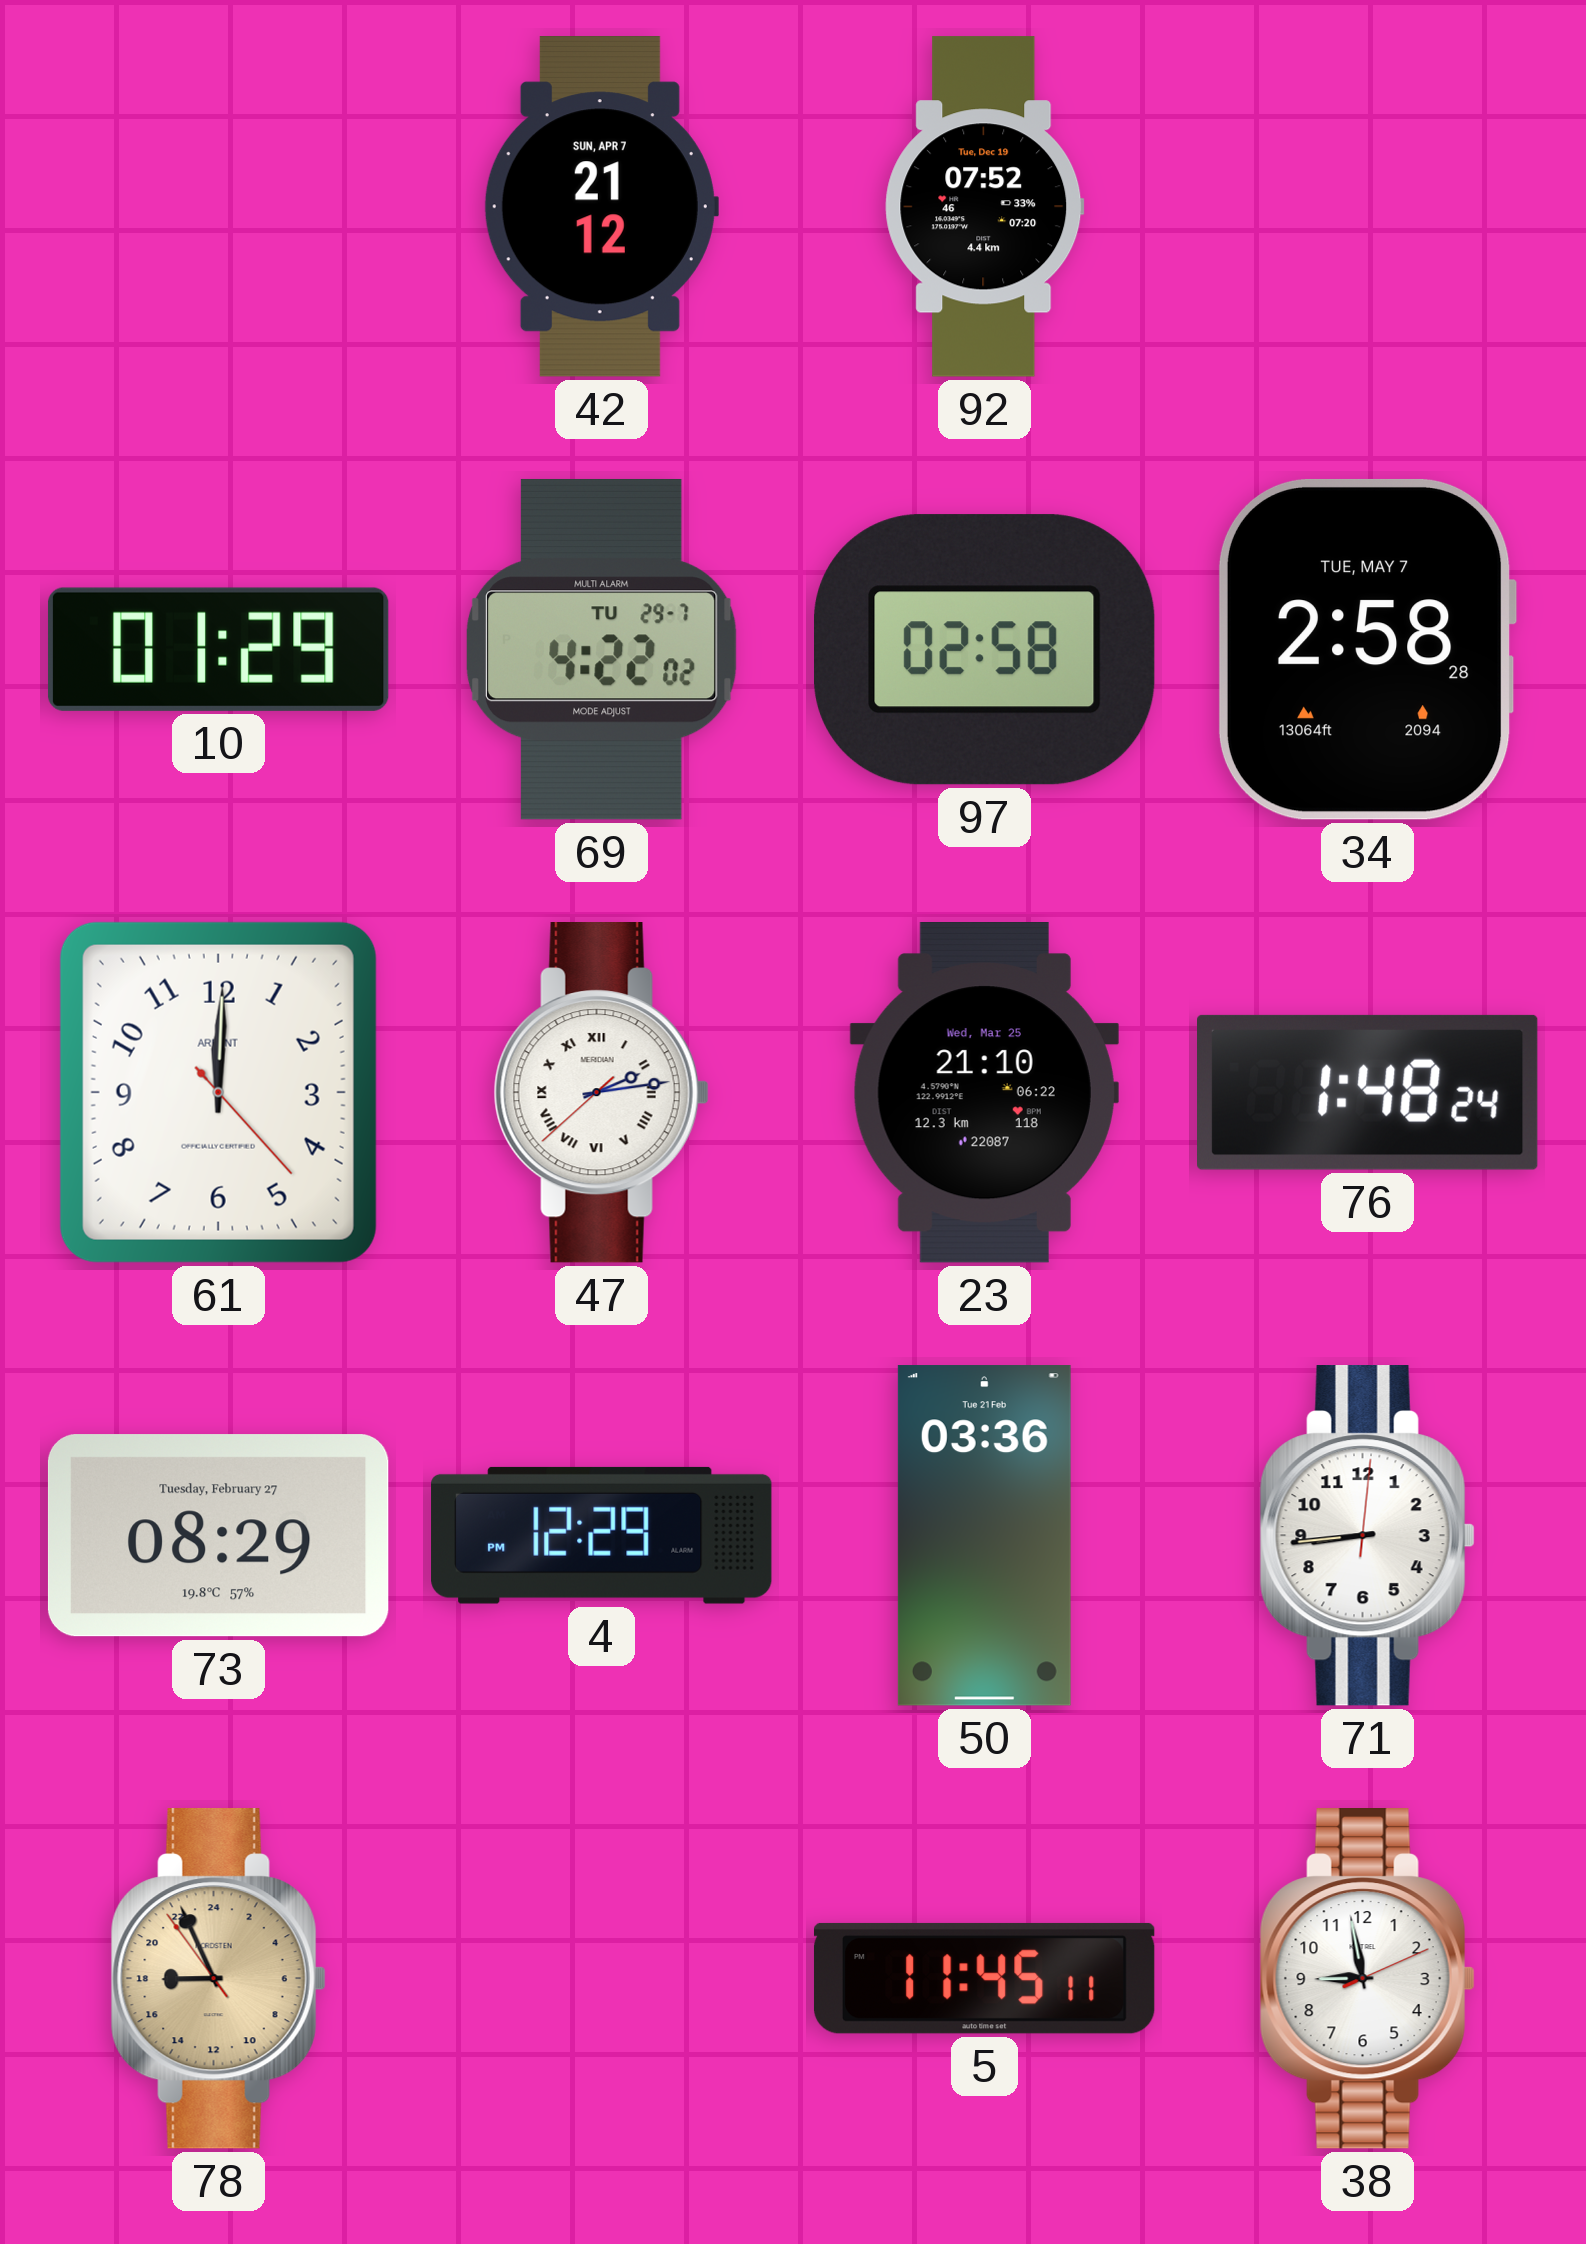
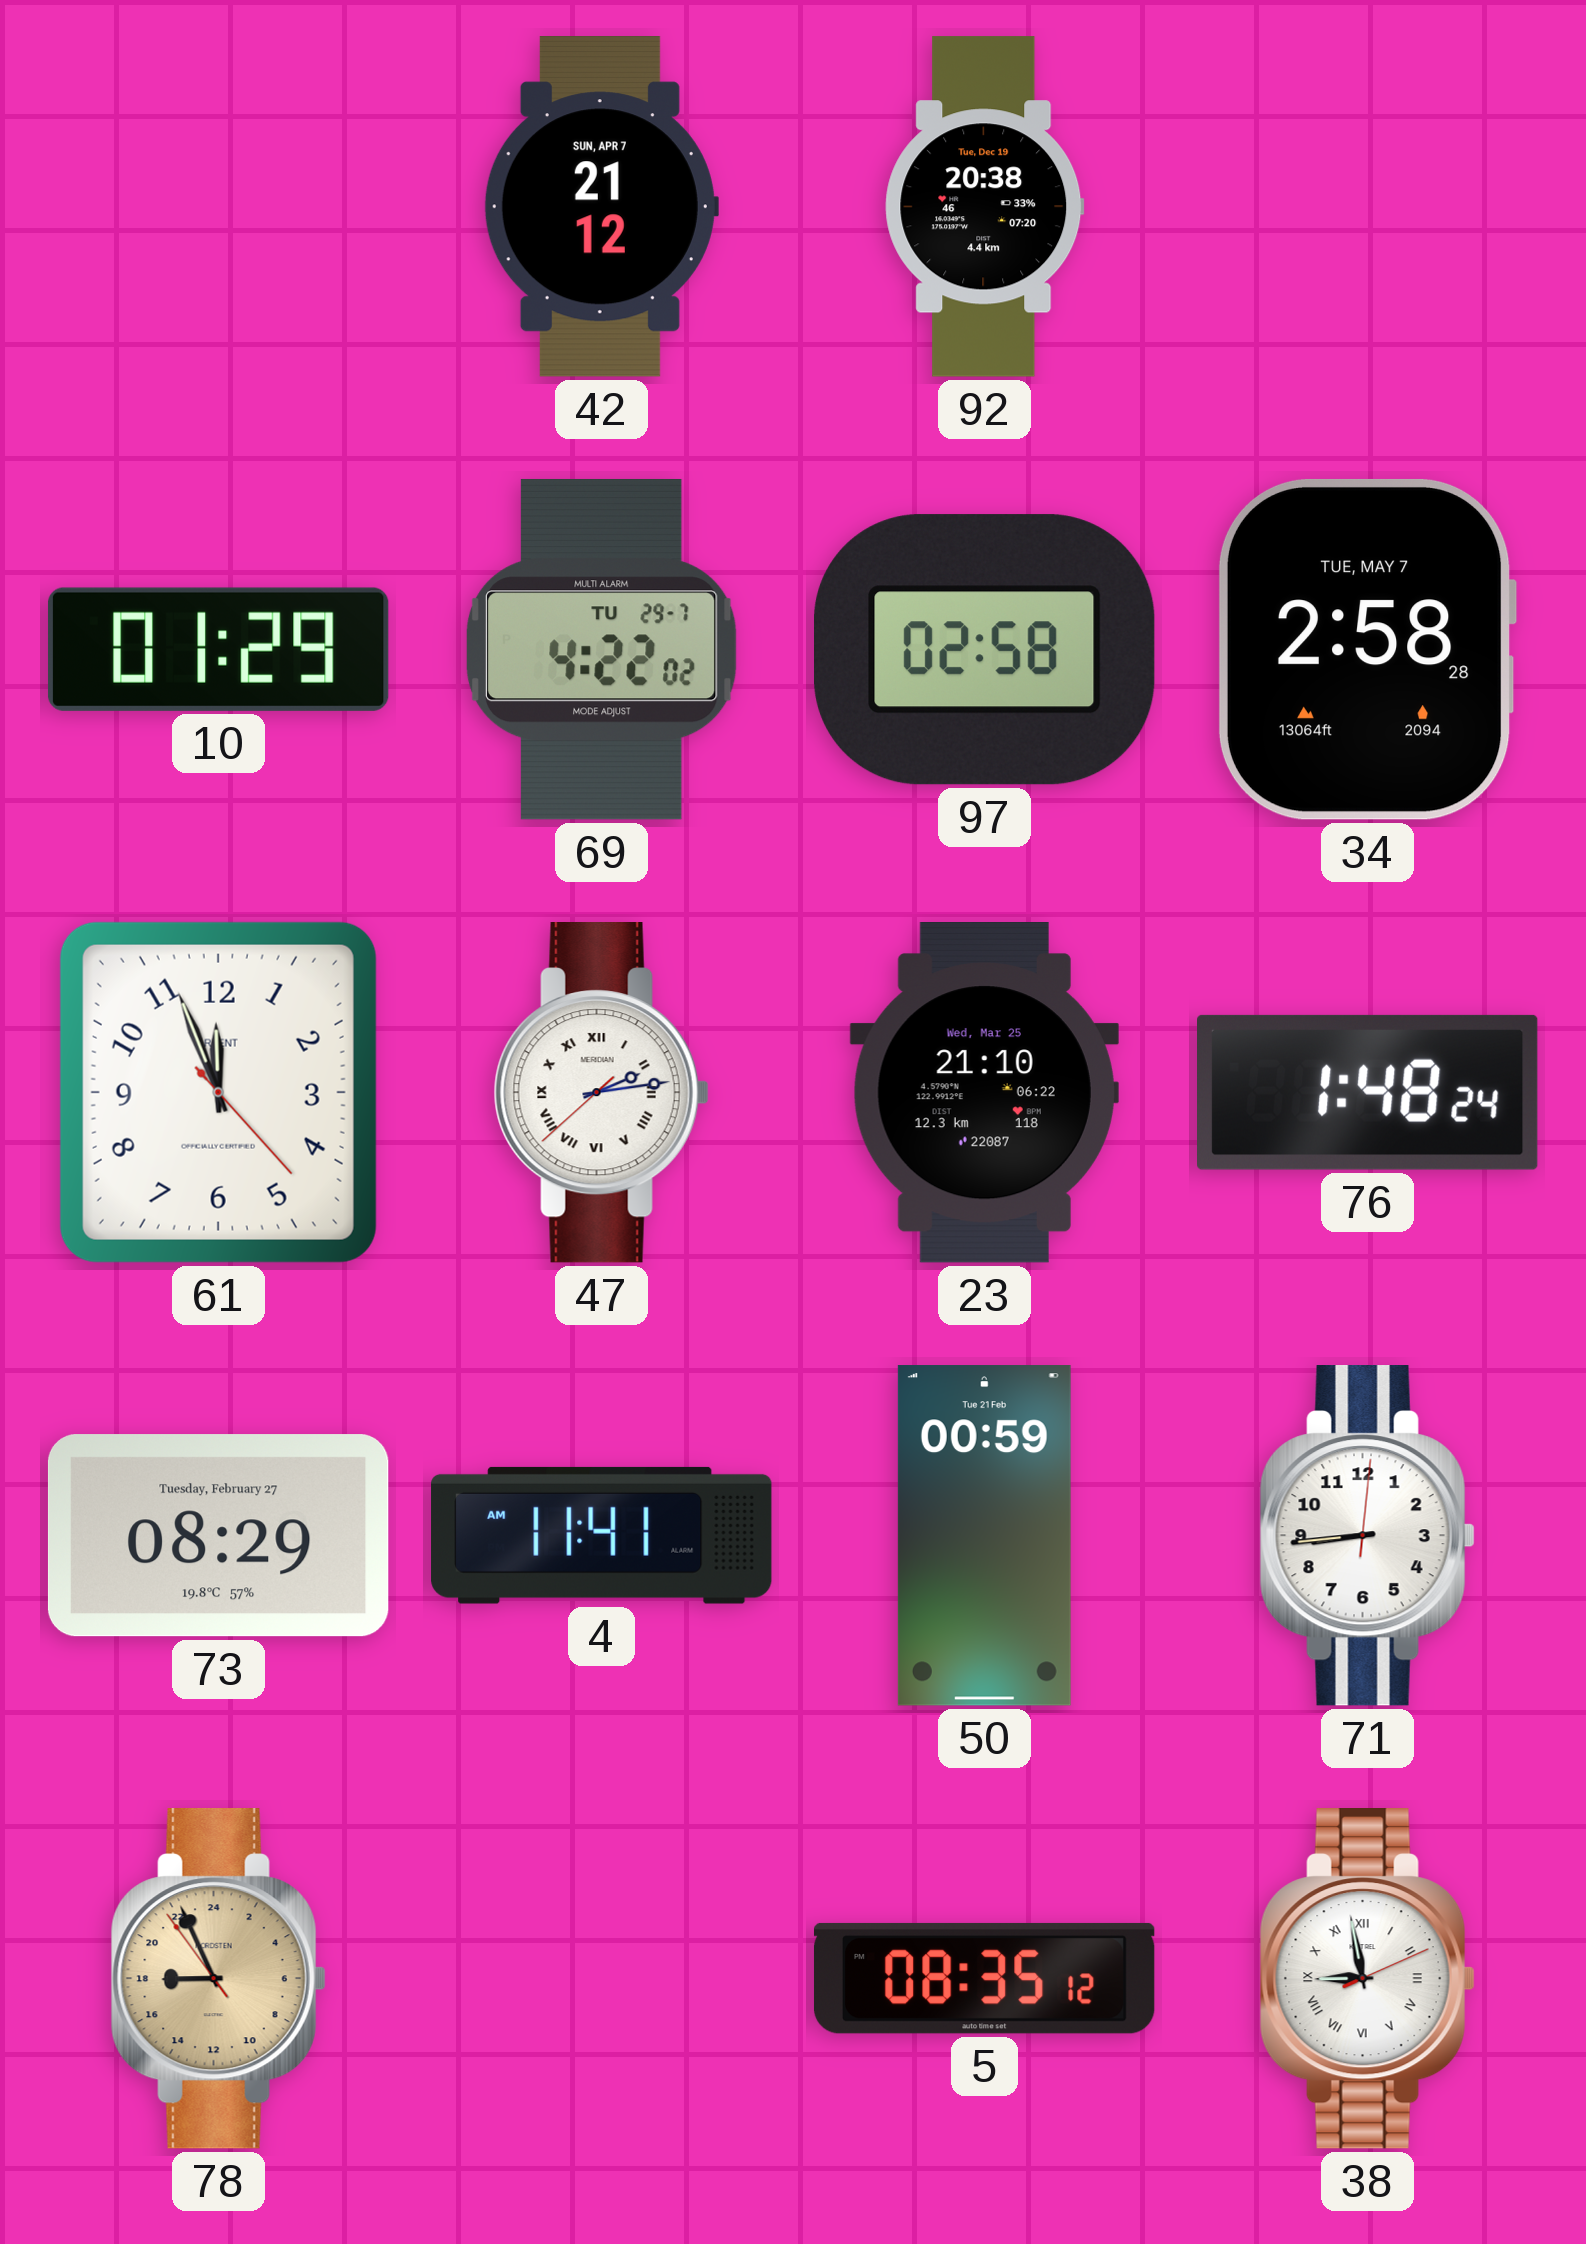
92: 07:52 -> 20:38 (985, 207)
61: 12:00 -> 11:56 (218, 1092)
4: 12:29 -> 11:41 (602, 1535)
50: 03:36 -> 00:59 (984, 1536)
5: 11:45 -> 08:35 (984, 1978)
38 numerals: Arabic -> Roman (1367, 1979)
